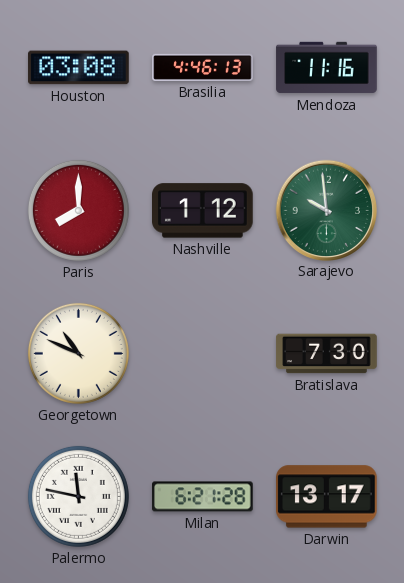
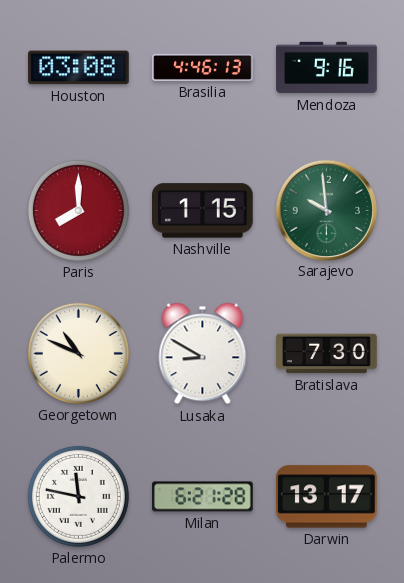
Mendoza: 11:16 -> 9:16 (327, 68)
Nashville: 1:12 -> 1:15 (203, 211)
Lusaka: none -> 8:50 (203, 354)
